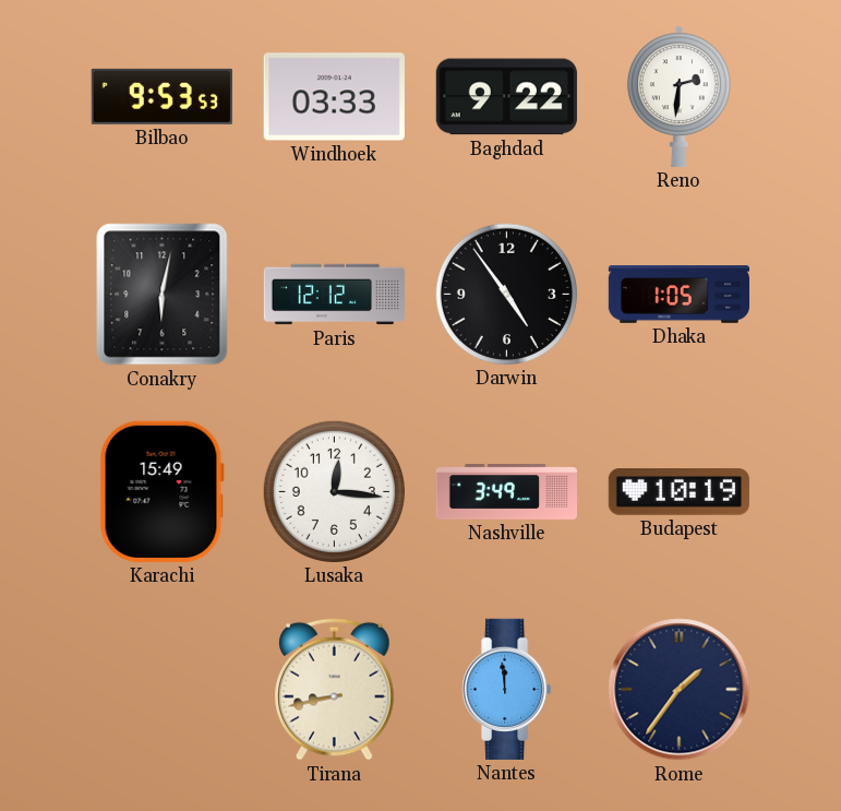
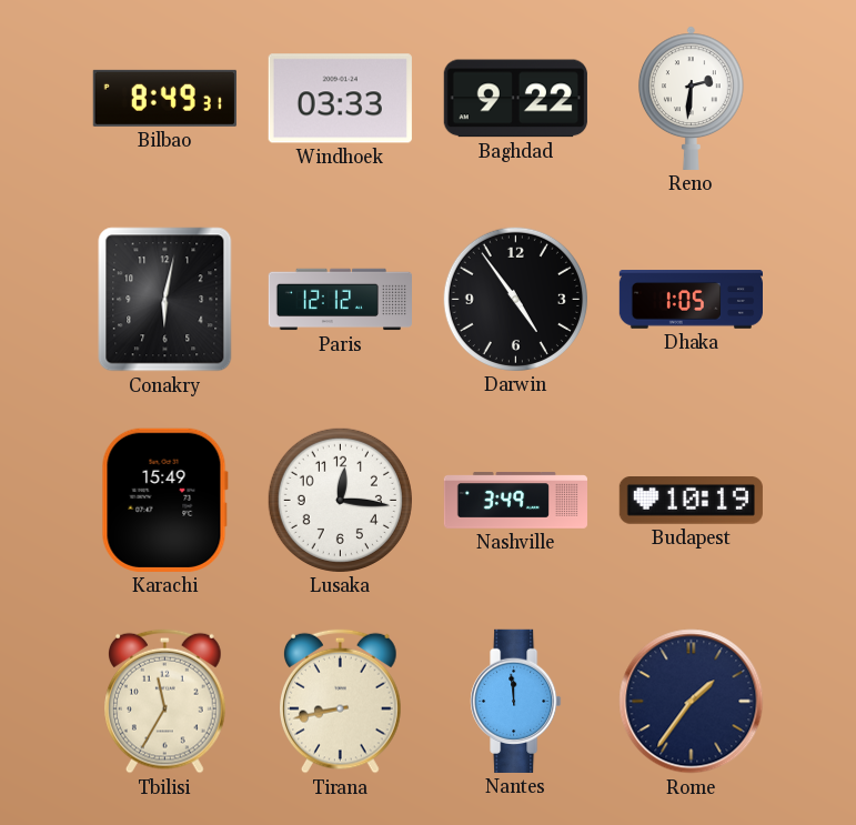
Bilbao: 9:53 -> 8:49 (164, 98)
Tbilisi: none -> 11:35 (165, 701)
